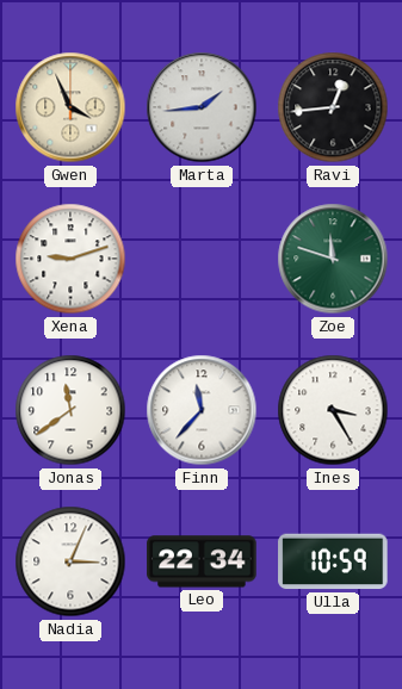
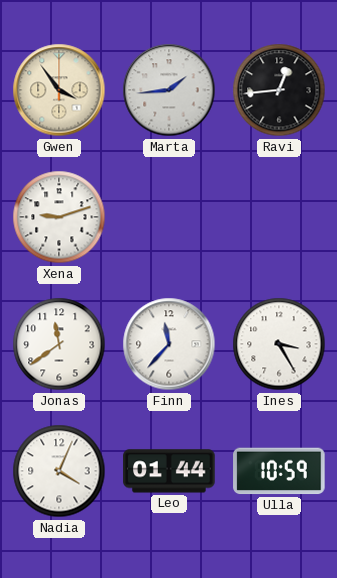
Gwen: 3:56 -> 3:54 (59, 90)
Zoe: 11:48 -> none (333, 259)
Nadia: 3:04 -> 4:04 (59, 471)
Leo: 22:34 -> 01:44 (169, 471)
